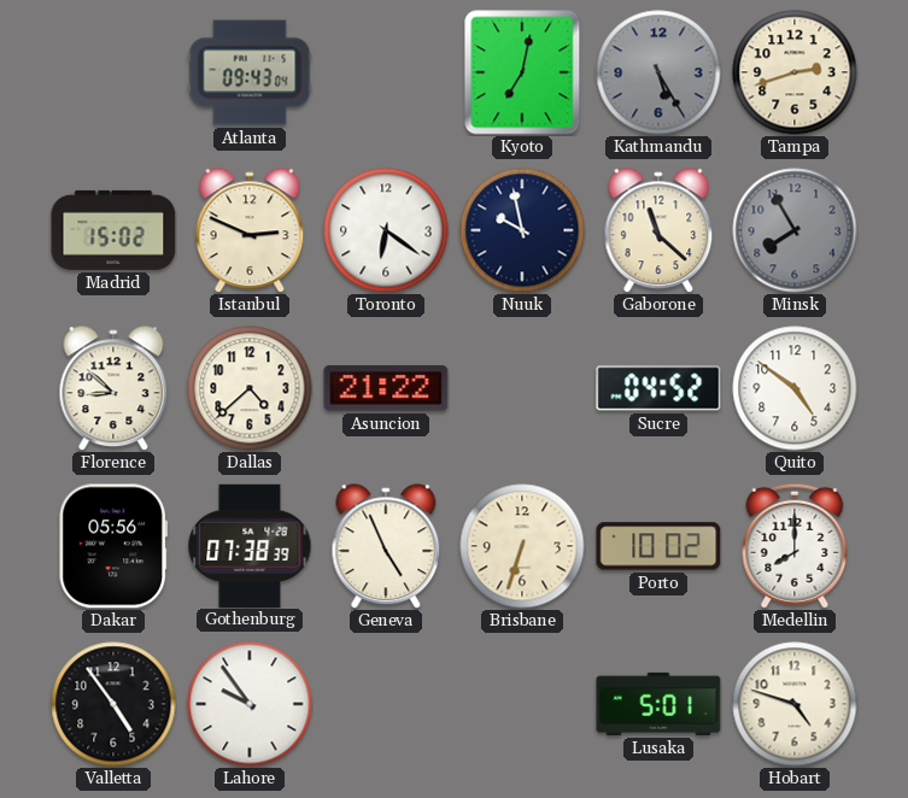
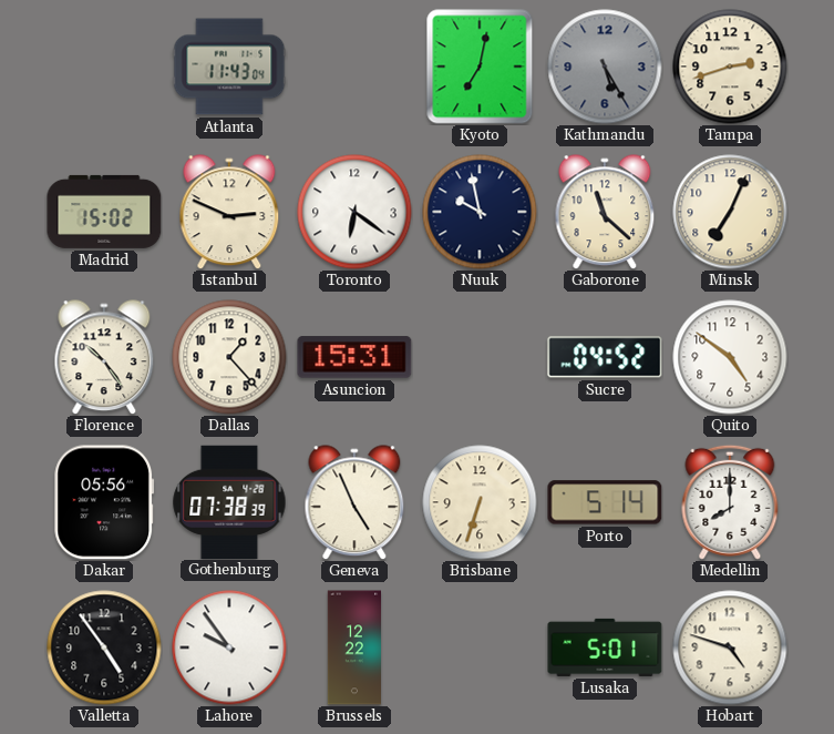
Atlanta: 09:43 -> 11:43 (229, 67)
Minsk: 7:55 -> 7:04 (730, 212)
Minsk dial: grey -> cream (730, 212)
Florence: 8:52 -> 10:24 (104, 357)
Dallas: 4:38 -> 1:23 (229, 357)
Asuncion: 21:22 -> 15:31 (354, 357)
Porto: 10:02 -> 5:14 (605, 502)
Brussels: none -> 12:22 (354, 648)
